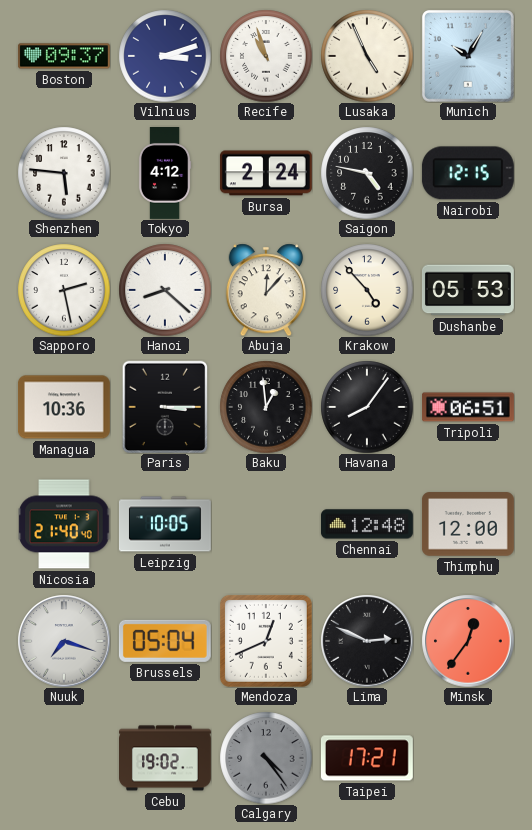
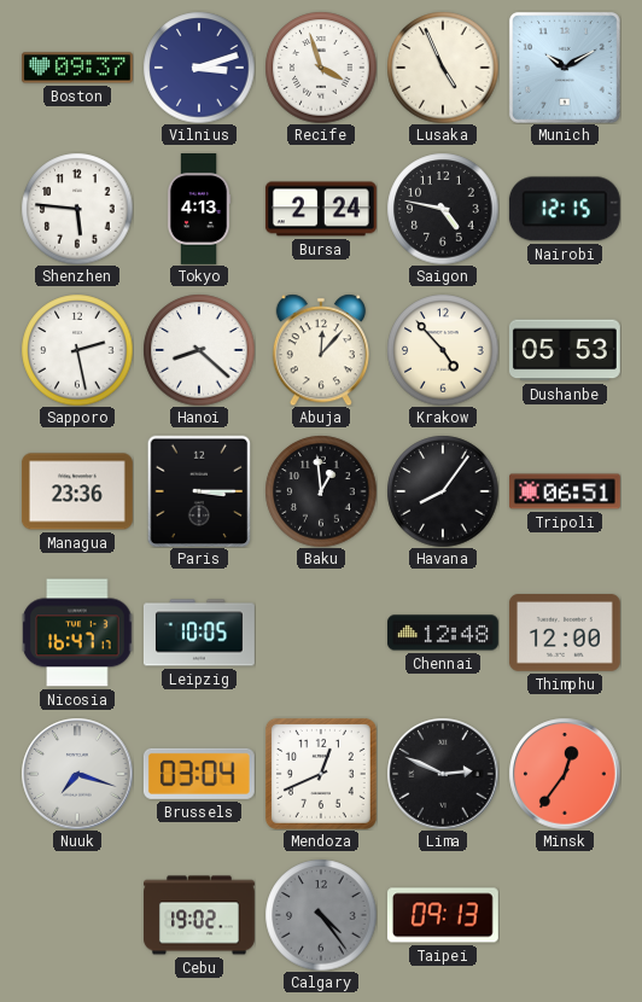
Recife: 10:57 -> 3:57 (321, 68)
Munich: 10:05 -> 10:10 (565, 68)
Tokyo: 4:12 -> 4:13 (199, 210)
Managua: 10:36 -> 23:36 (77, 491)
Nicosia: 21:40 -> 16:47 (77, 633)
Brussels: 05:04 -> 03:04 (199, 774)
Taipei: 17:21 -> 09:13 (443, 915)
